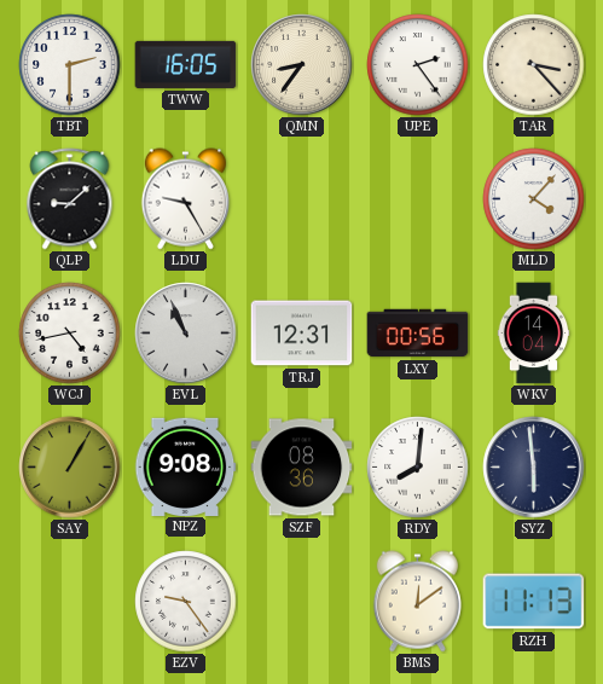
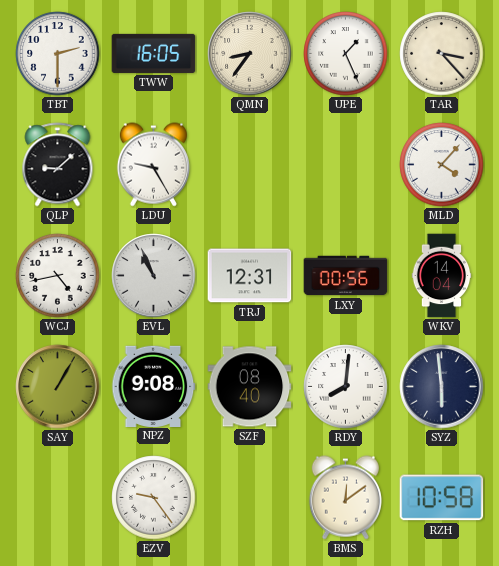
UPE: 2:24 -> 1:26 (346, 54)
SZF: 08:36 -> 08:40 (250, 387)
RZH: 11:13 -> 10:58 (442, 498)
